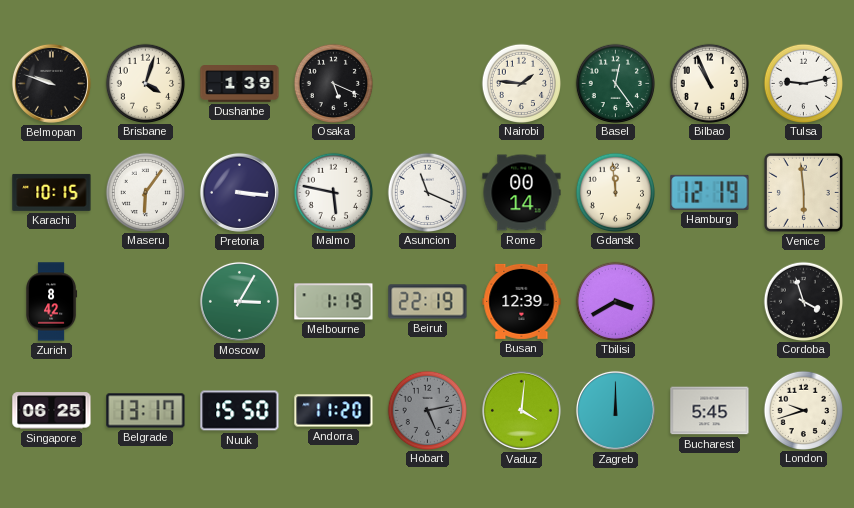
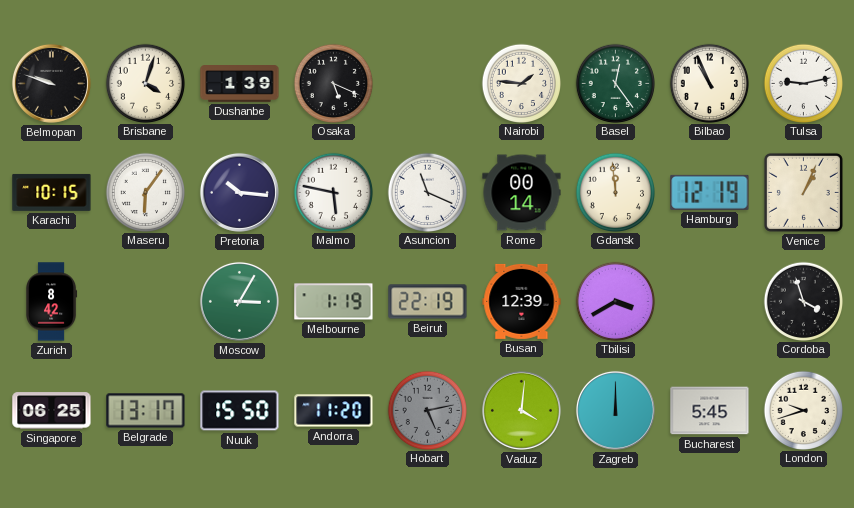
Pretoria: 3:16 -> 10:16 (239, 192)
Venice: 5:59 -> 1:04 (803, 192)
